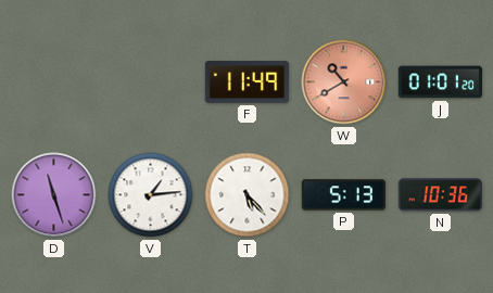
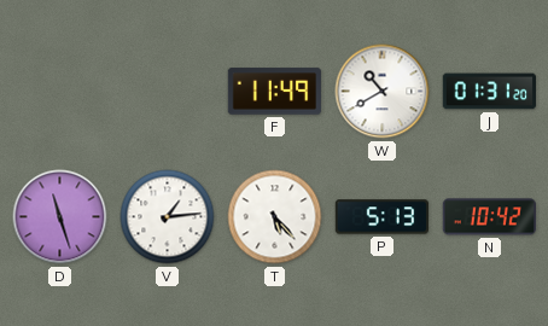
W dial: salmon -> white (383, 92)
J: 01:01 -> 01:31 (490, 92)
N: 10:36 -> 10:42 (489, 217)
